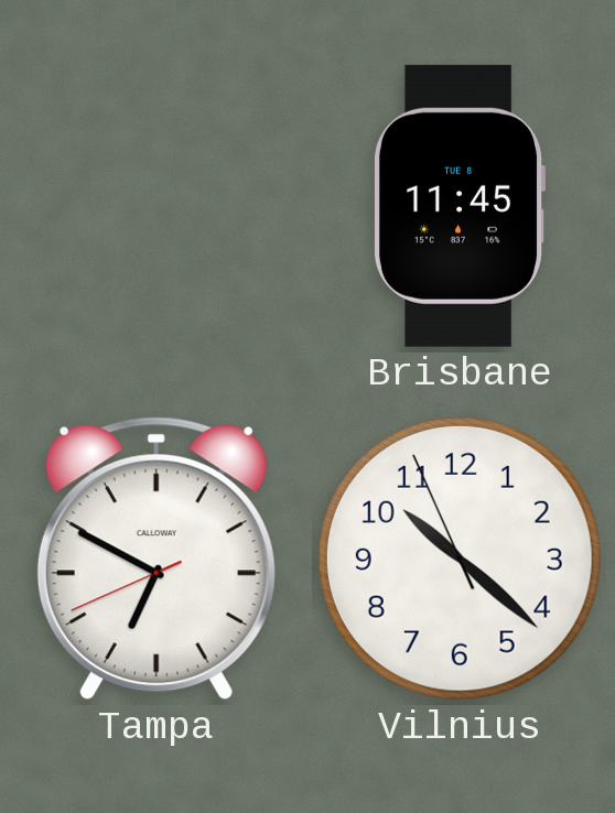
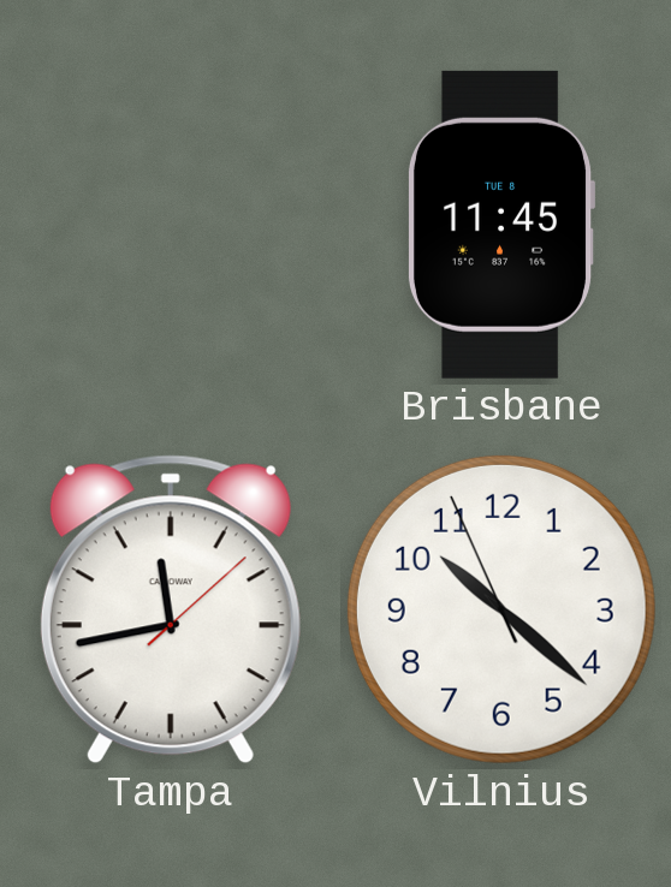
Tampa: 6:49 -> 11:43 (171, 609)
